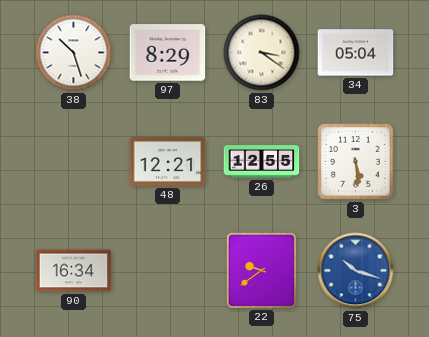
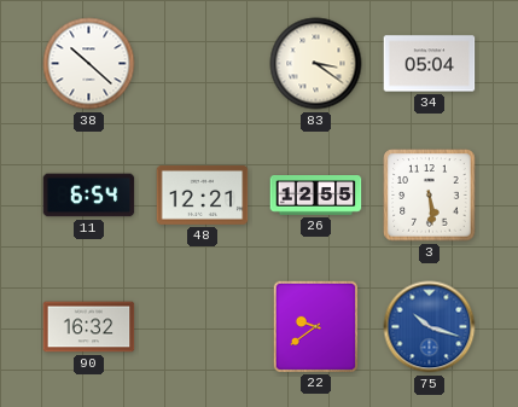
38: 10:27 -> 10:22 (89, 64)
97: 8:29 -> none (168, 53)
11: none -> 6:54 (89, 196)
90: 16:34 -> 16:32 (89, 327)
